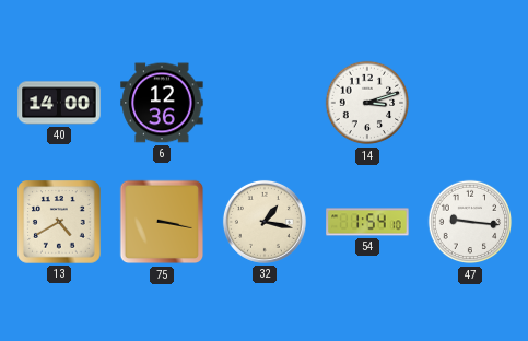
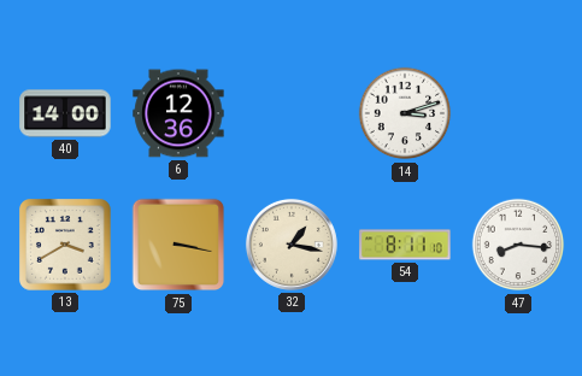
13: 4:40 -> 3:40 (65, 245)
54: 1:54 -> 8:11 (405, 245)
47: 9:16 -> 8:16 (518, 245)
